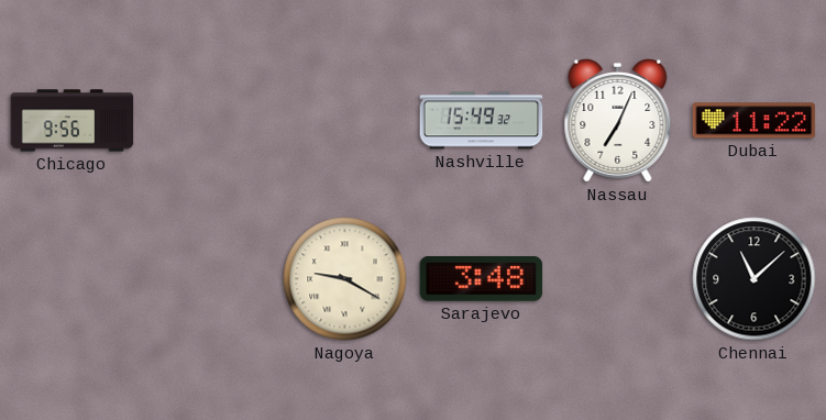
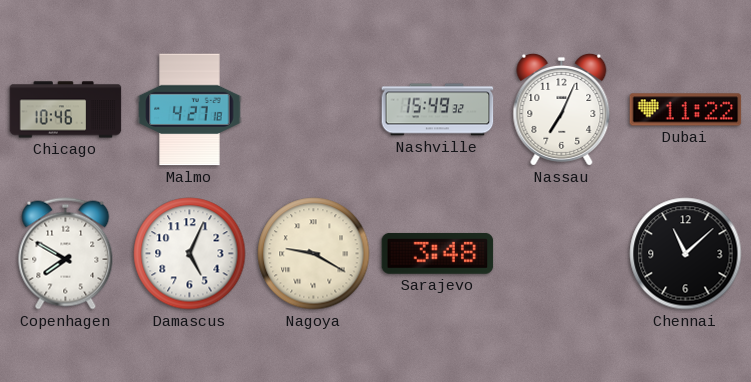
Chicago: 9:56 -> 10:46 (66, 110)
Malmo: none -> 4:27 (190, 110)
Copenhagen: none -> 7:50 (66, 254)
Damascus: none -> 5:04 (190, 254)
